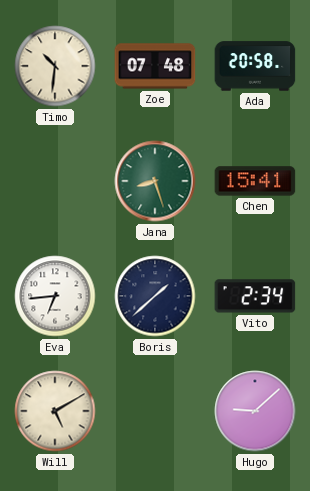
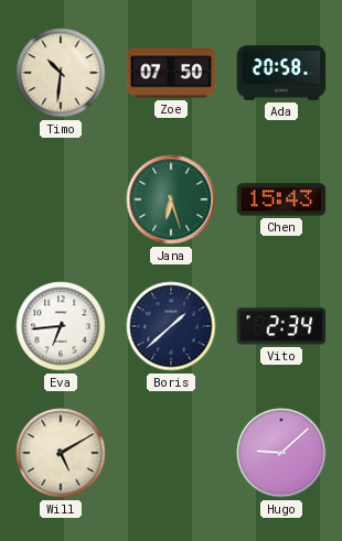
Zoe: 07:48 -> 07:50 (171, 73)
Jana: 8:27 -> 6:27 (171, 199)
Chen: 15:41 -> 15:43 (281, 199)
